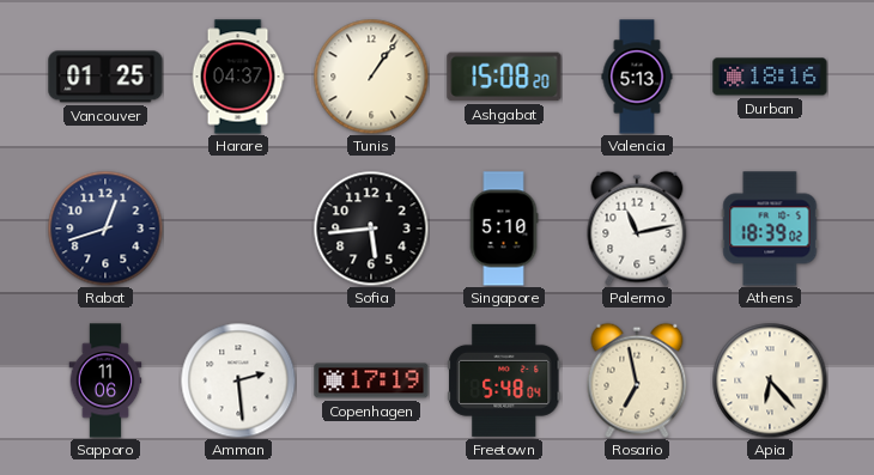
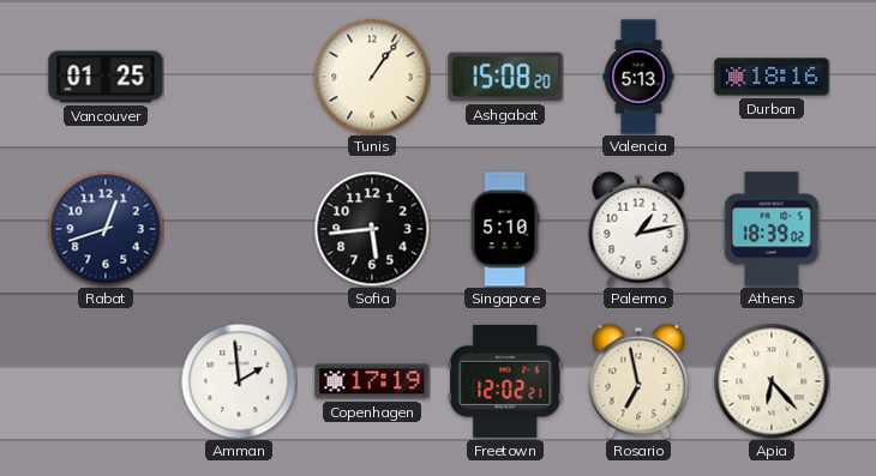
Harare: 04:37 -> none (238, 77)
Palermo: 11:13 -> 1:13 (638, 229)
Sapporo: 11:06 -> none (105, 380)
Amman: 2:29 -> 1:59 (239, 381)
Freetown: 5:48 -> 12:02 (505, 381)
